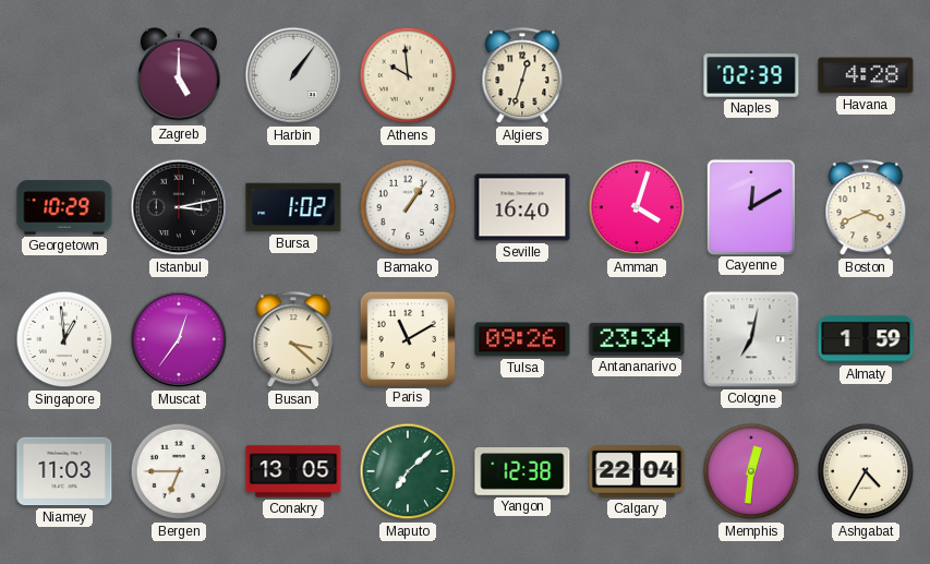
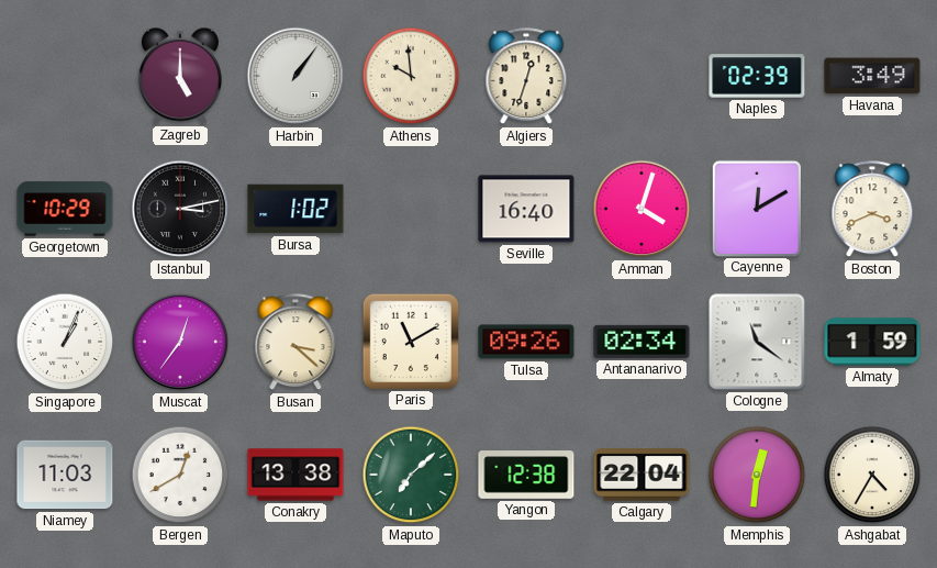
Havana: 4:28 -> 3:49 (872, 76)
Bamako: 1:06 -> none (408, 207)
Singapore: 12:59 -> 1:04 (65, 342)
Antananarivo: 23:34 -> 02:34 (642, 342)
Cologne: 7:02 -> 11:21 (757, 342)
Bergen: 6:45 -> 12:40 (180, 475)
Conakry: 13:05 -> 13:38 (295, 475)
